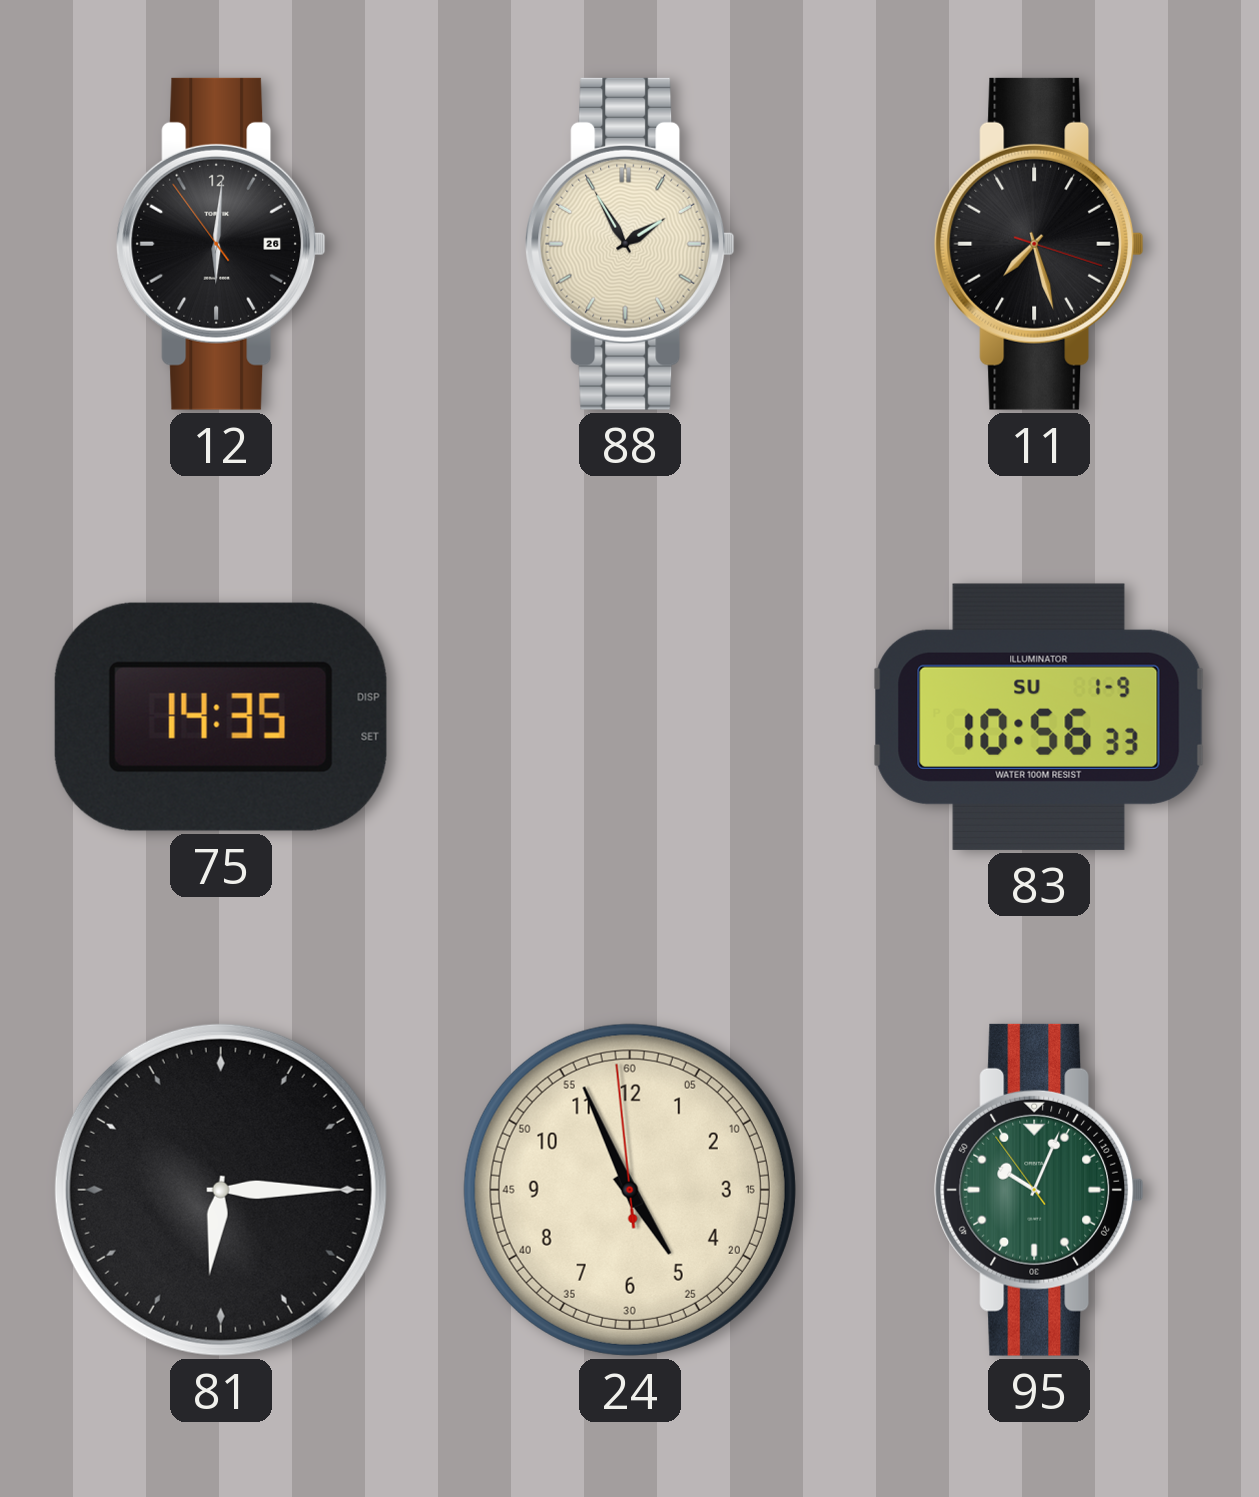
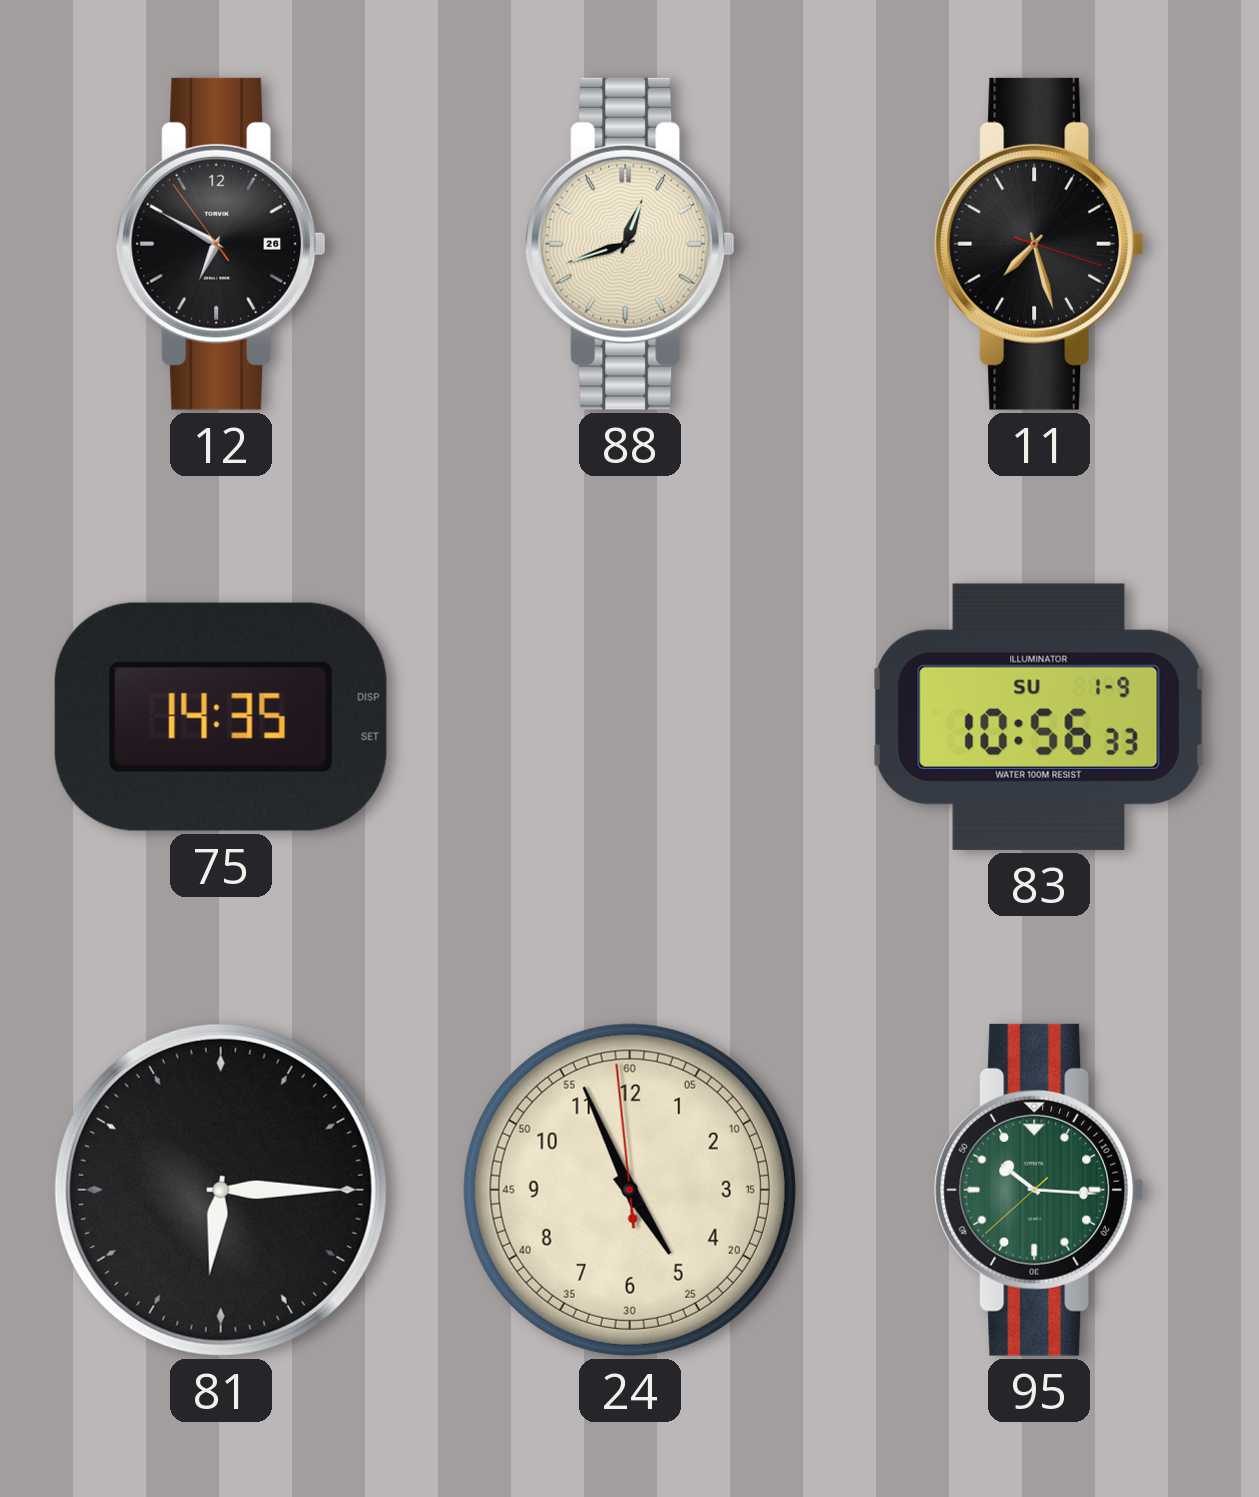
12: 6:00 -> 6:49 (221, 244)
88: 1:55 -> 12:42 (630, 244)
95: 10:03 -> 10:15 (1039, 1190)
